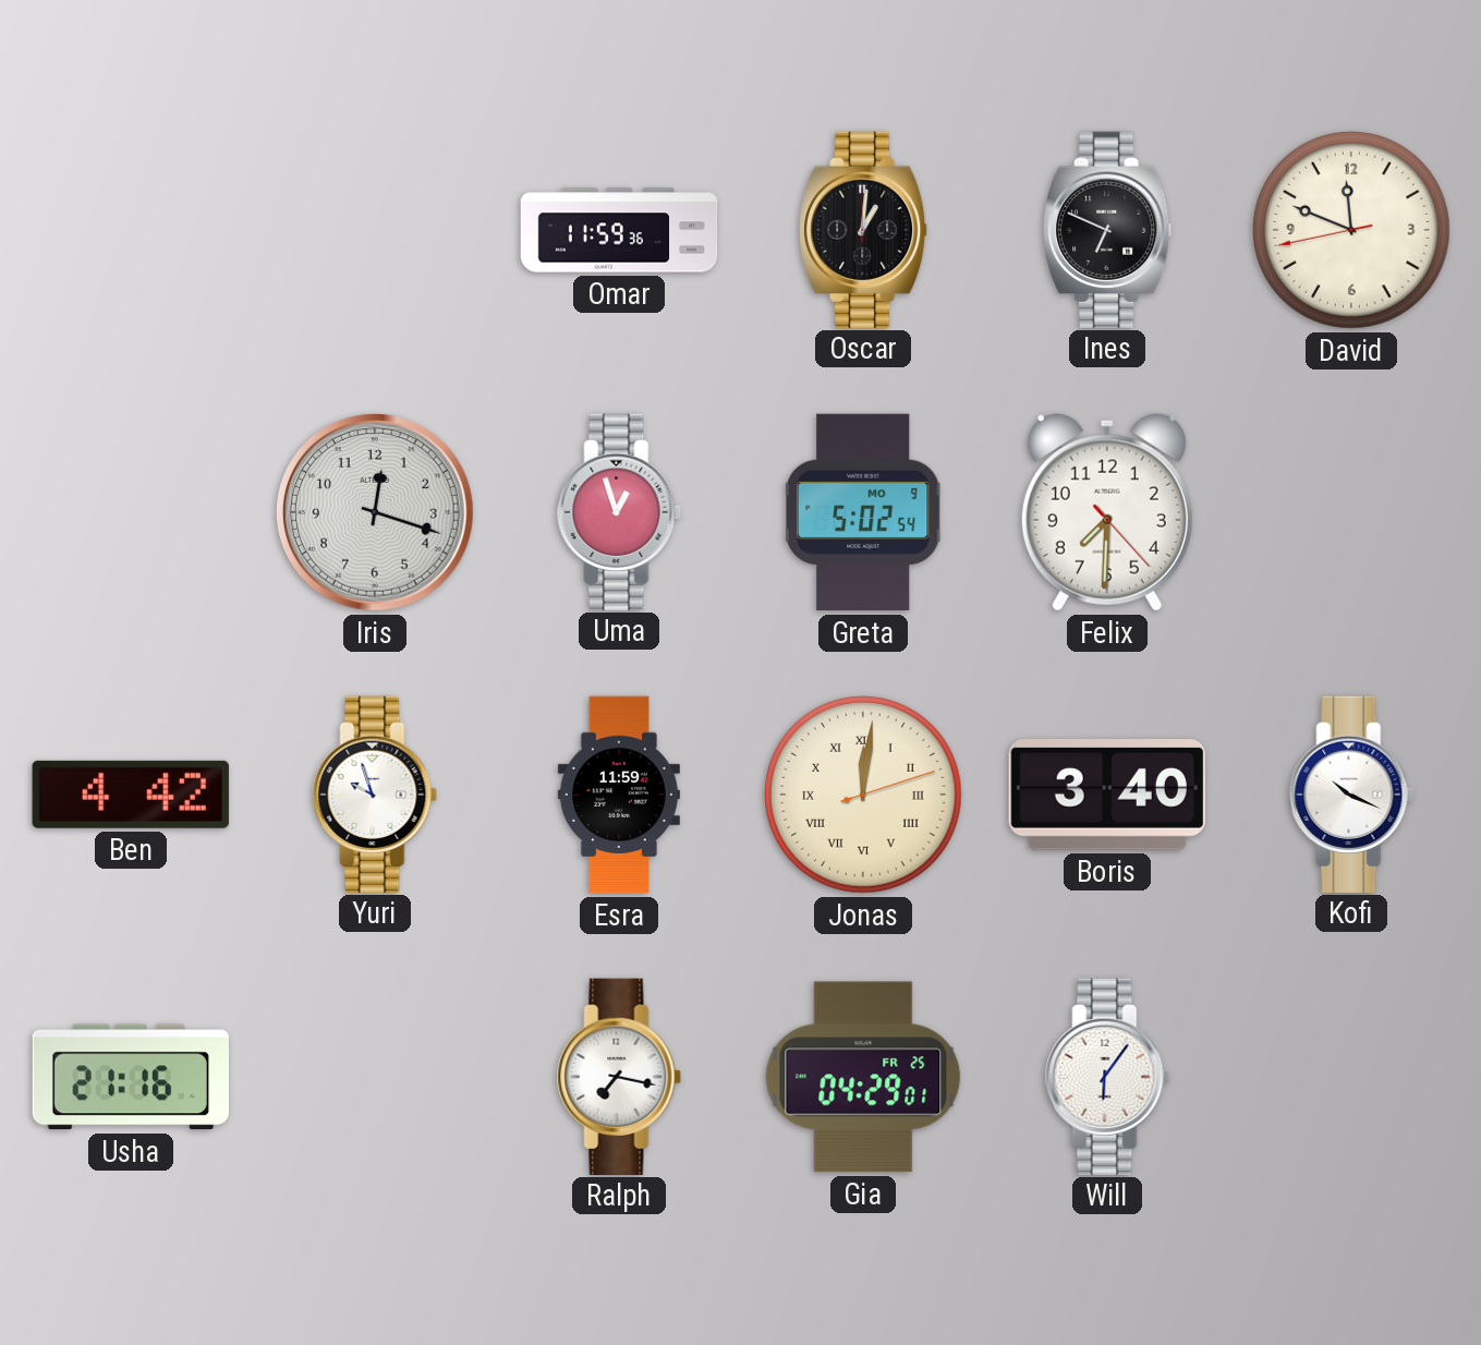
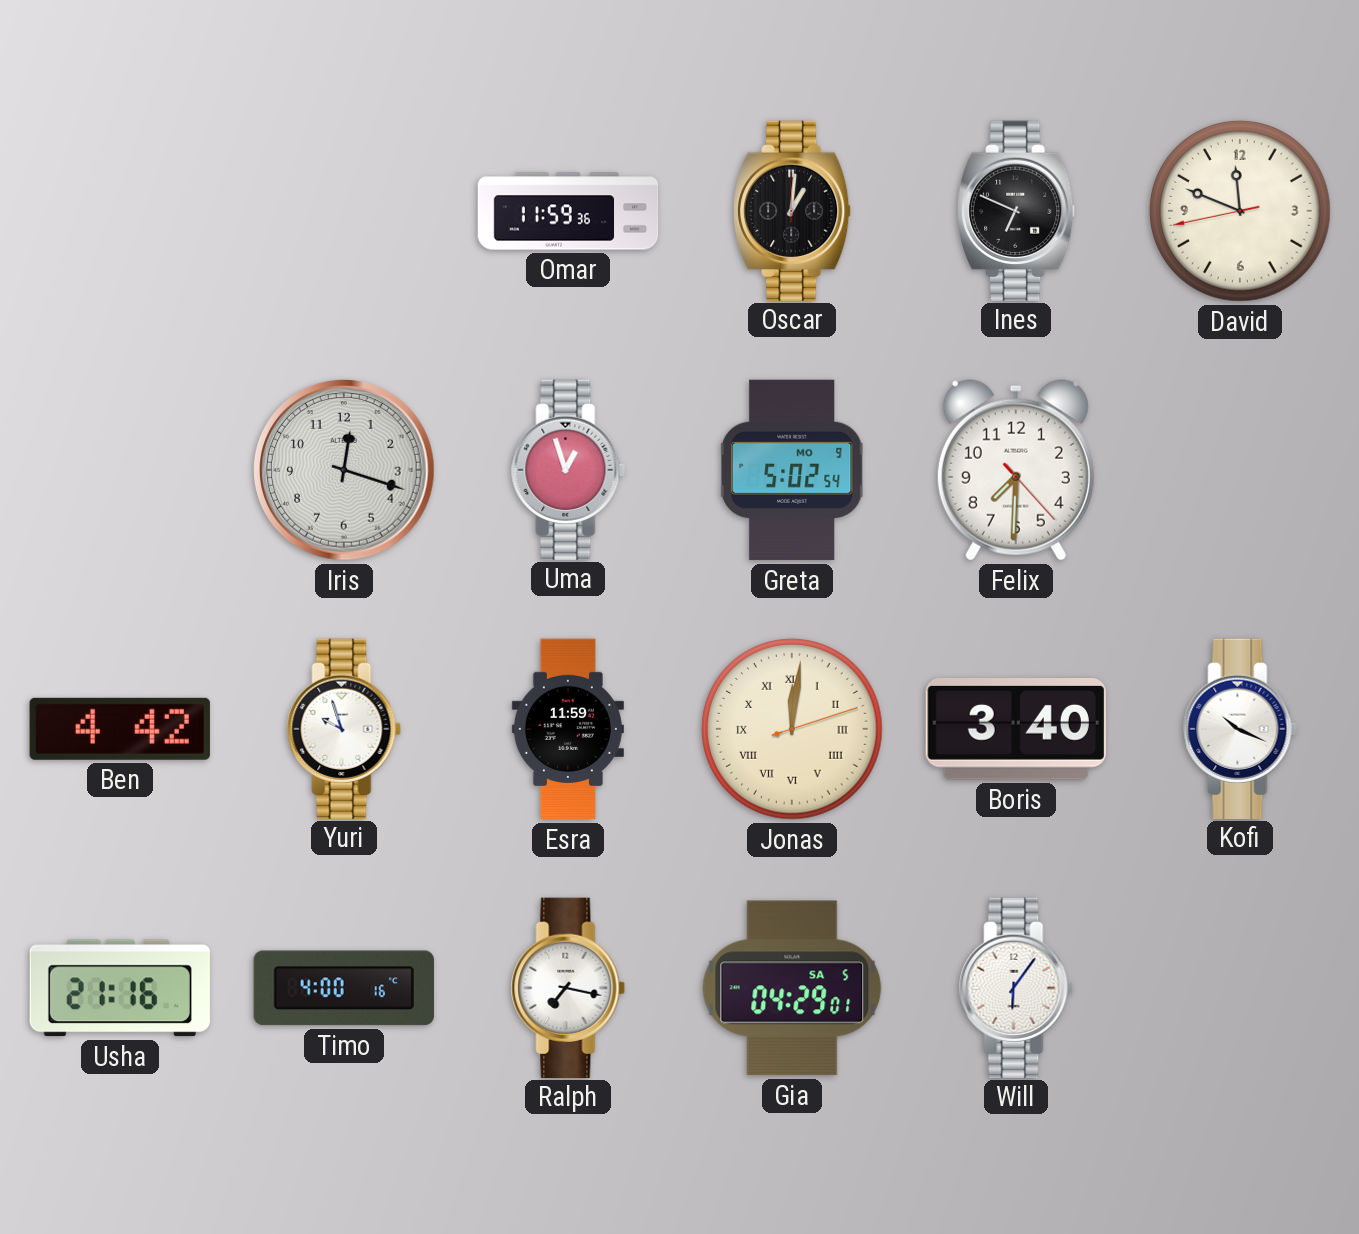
Timo: none -> 4:00 (344, 988)
Gia date: FR 25 -> SA 5 (792, 988)
